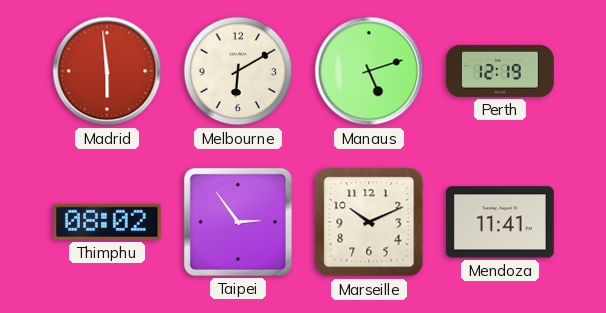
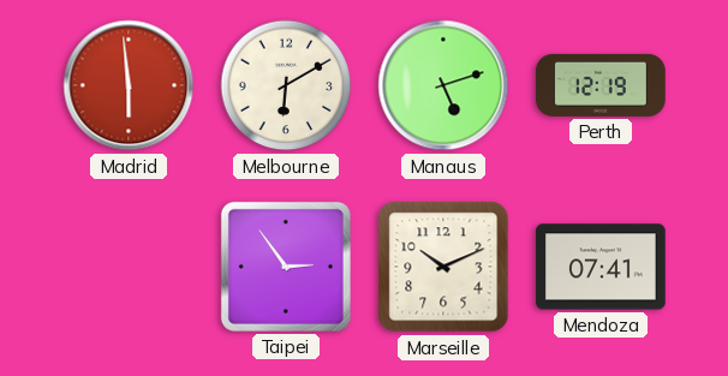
Thimphu: 08:02 -> none (108, 222)
Mendoza: 11:41 -> 07:41 (601, 267)
